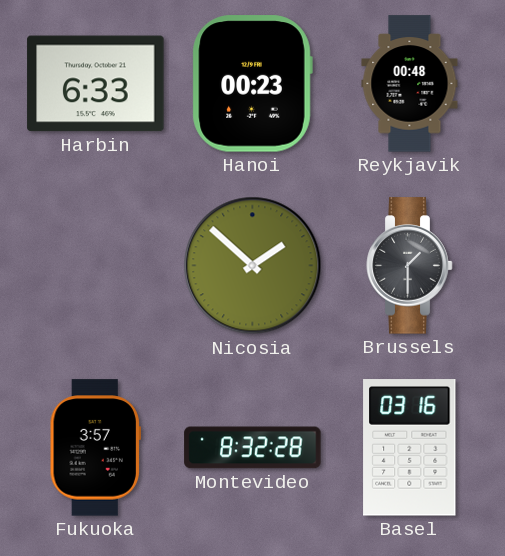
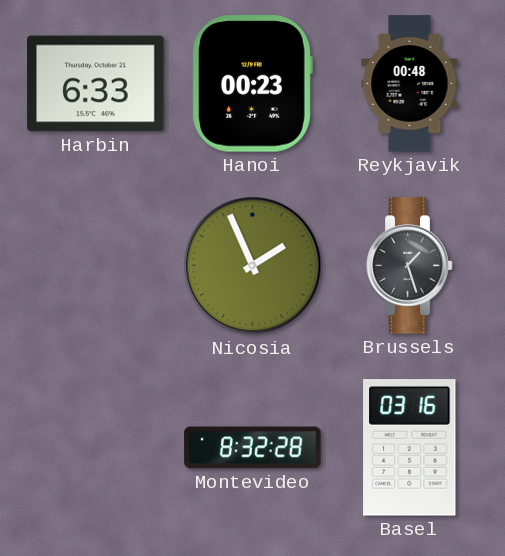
Nicosia: 1:52 -> 1:56 (253, 266)
Brussels: 1:30 -> 1:27 (410, 266)
Fukuoka: 3:57 -> none (95, 448)
